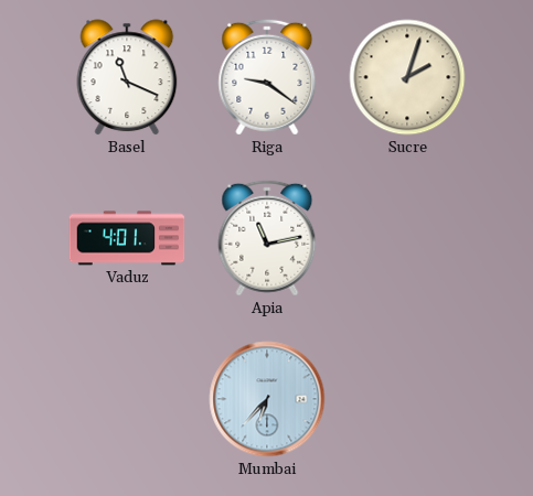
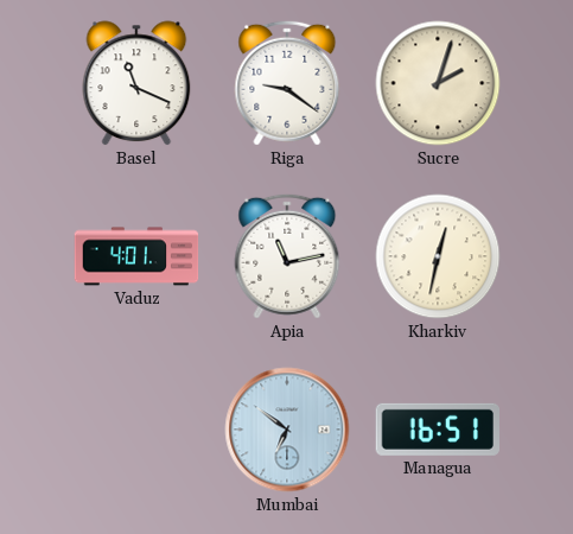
Kharkiv: none -> 12:32 (438, 256)
Mumbai: 6:37 -> 6:51 (287, 430)
Managua: none -> 16:51 (437, 430)
